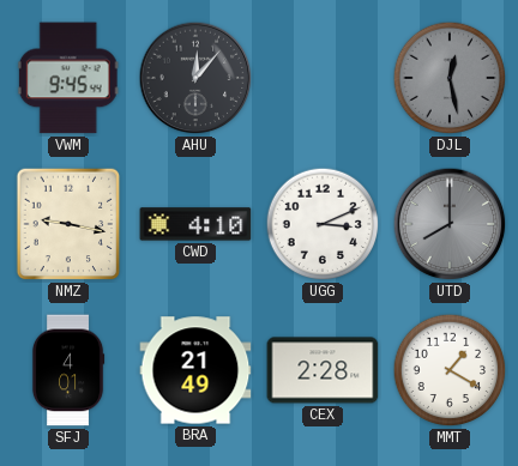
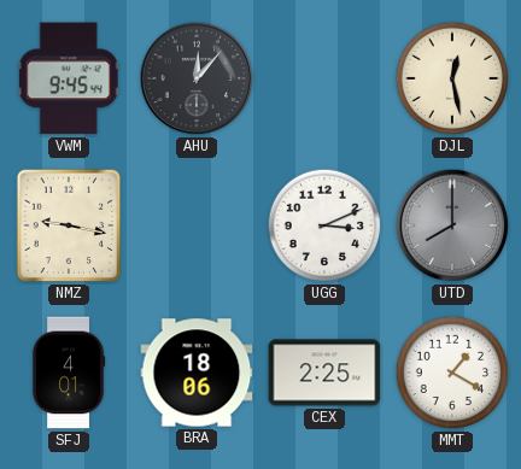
DJL dial: grey -> cream (452, 78)
CWD: 4:10 -> none (195, 224)
BRA: 21:49 -> 18:06 (197, 373)
CEX: 2:28 -> 2:25 (324, 373)
